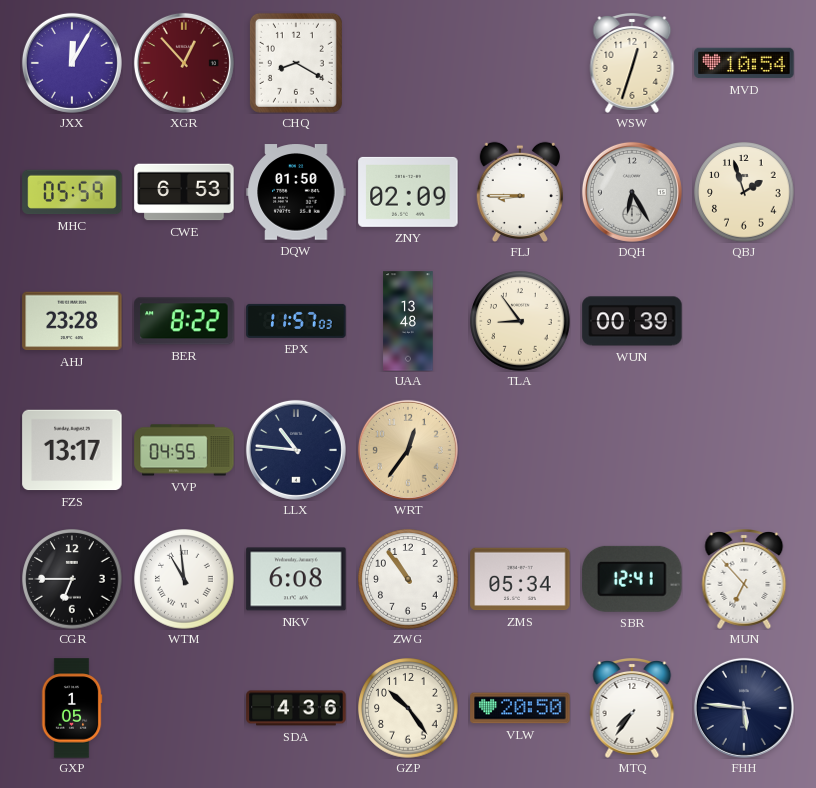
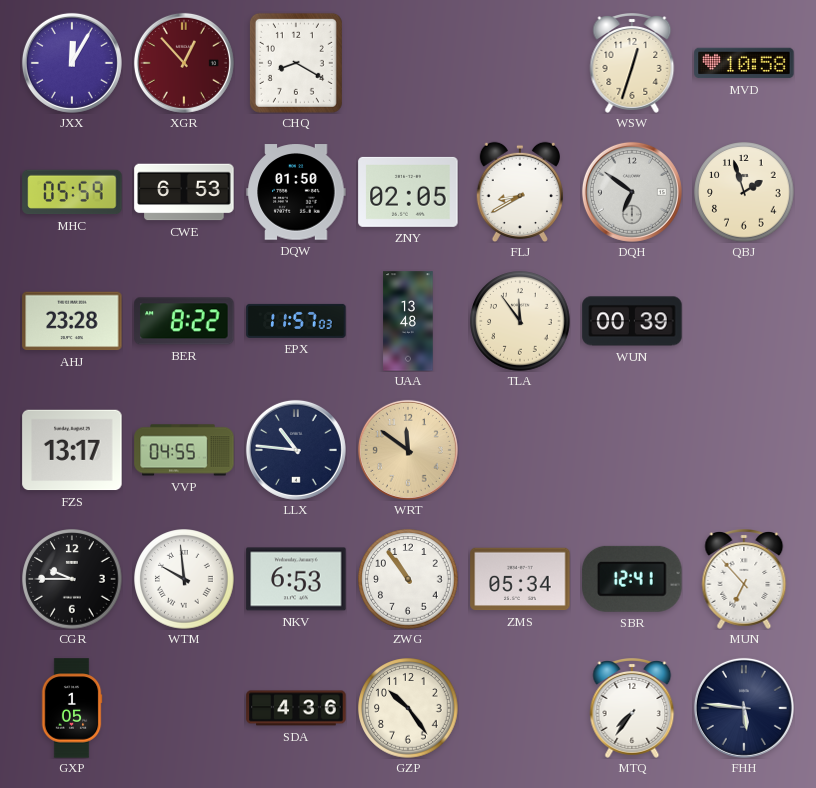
MVD: 10:54 -> 10:58 (744, 63)
ZNY: 02:09 -> 02:05 (408, 192)
FLJ: 8:45 -> 8:40 (520, 192)
DQH: 6:25 -> 6:51 (632, 192)
TLA: 8:54 -> 11:54 (520, 321)
WRT: 12:36 -> 11:51 (408, 450)
CGR: 6:45 -> 9:45 (72, 579)
WTM: 10:59 -> 9:59 (184, 579)
NKV: 6:08 -> 6:53 (296, 579)
VLW: 20:50 -> none (520, 708)
